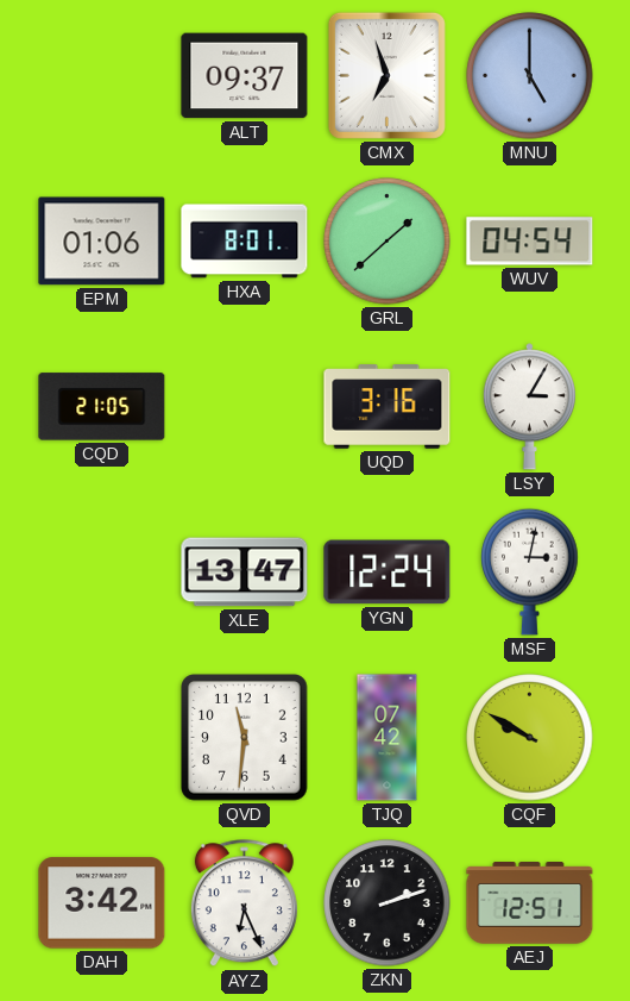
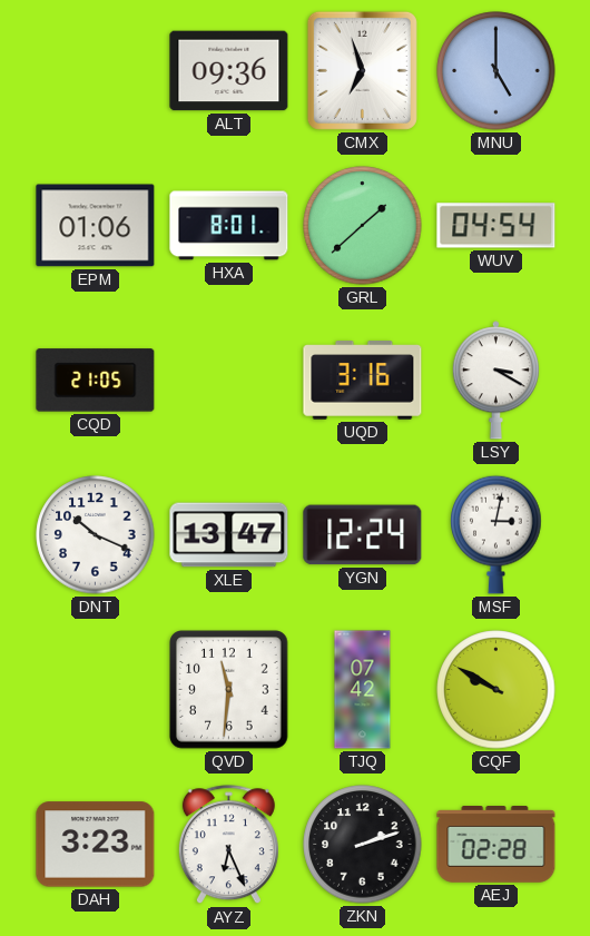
ALT: 09:37 -> 09:36 (229, 71)
LSY: 3:05 -> 3:20 (495, 381)
DNT: none -> 10:19 (96, 535)
DAH: 3:42 -> 3:23 (96, 845)
AEJ: 12:51 -> 02:28 (496, 845)
